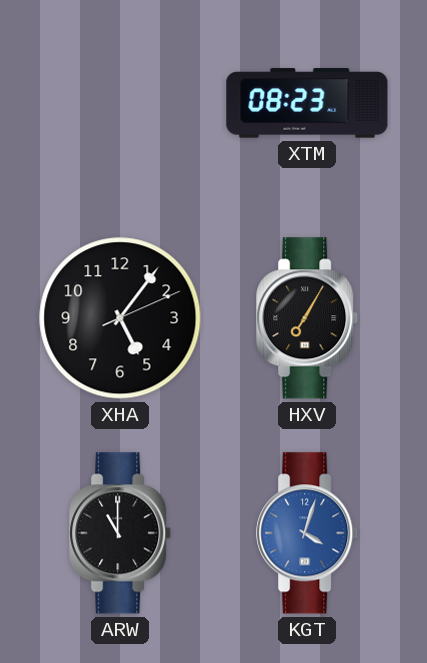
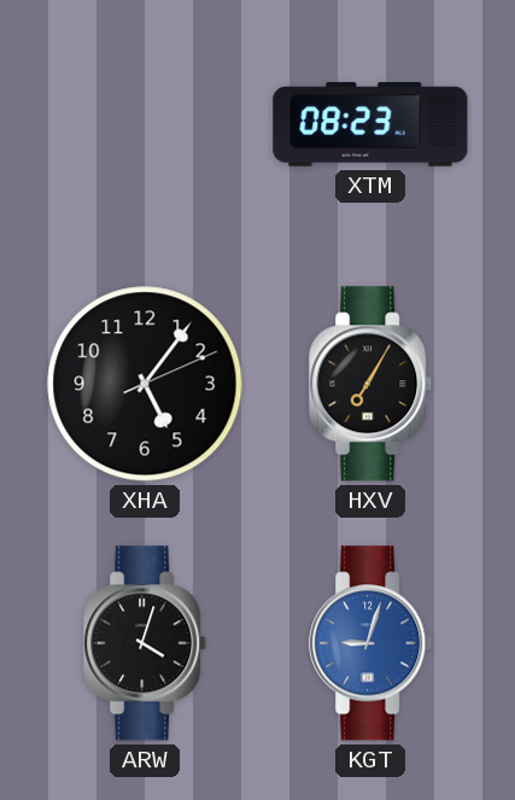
ARW: 11:00 -> 4:03 (146, 643)
KGT: 4:03 -> 9:03 (371, 643)
